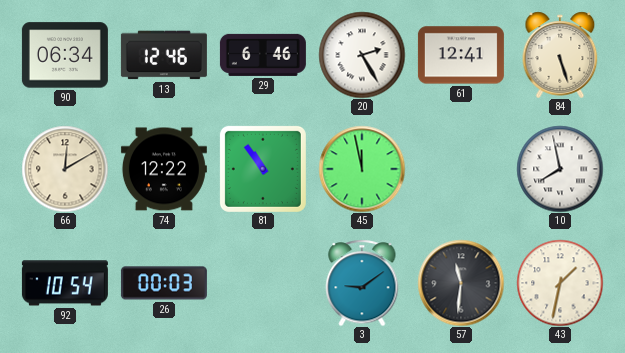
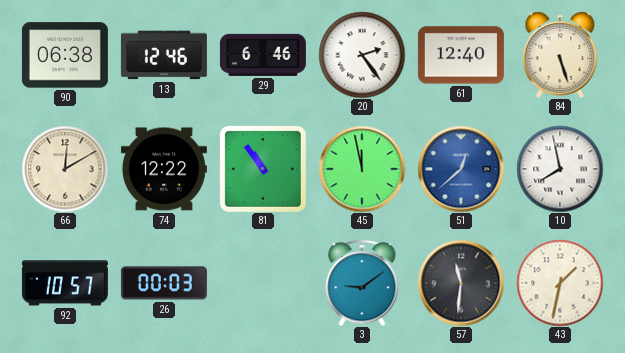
90: 06:34 -> 06:38 (65, 55)
20: 2:25 -> 2:24 (362, 55)
61: 12:41 -> 12:40 (461, 55)
51: none -> 12:38 (461, 169)
92: 10:54 -> 10:57 (65, 283)
